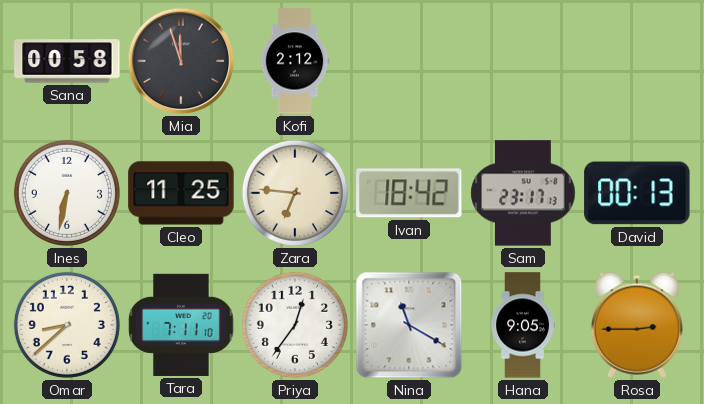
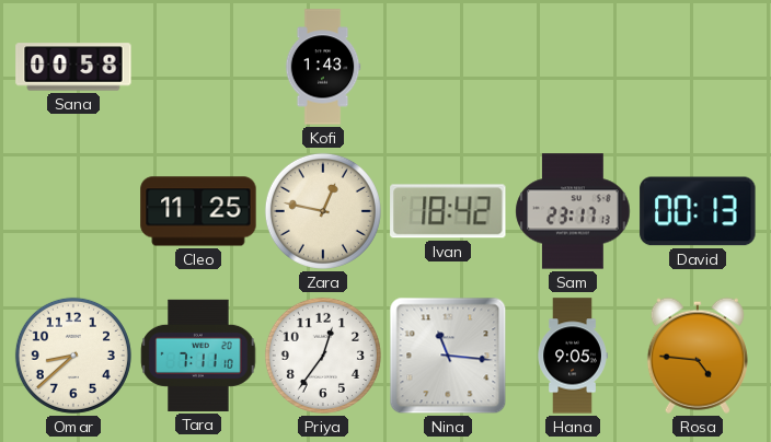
Mia: 11:57 -> none (181, 61)
Kofi: 2:12 -> 1:43 (323, 67)
Ines: 6:32 -> none (67, 193)
Zara: 6:46 -> 12:47 (323, 211)
Nina: 11:20 -> 11:16 (448, 356)
Rosa: 2:45 -> 4:46 (698, 356)
